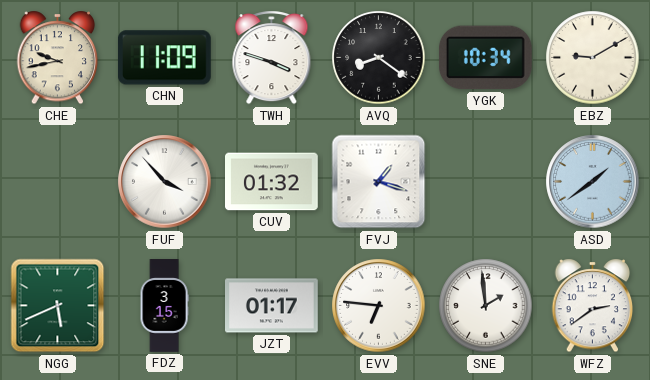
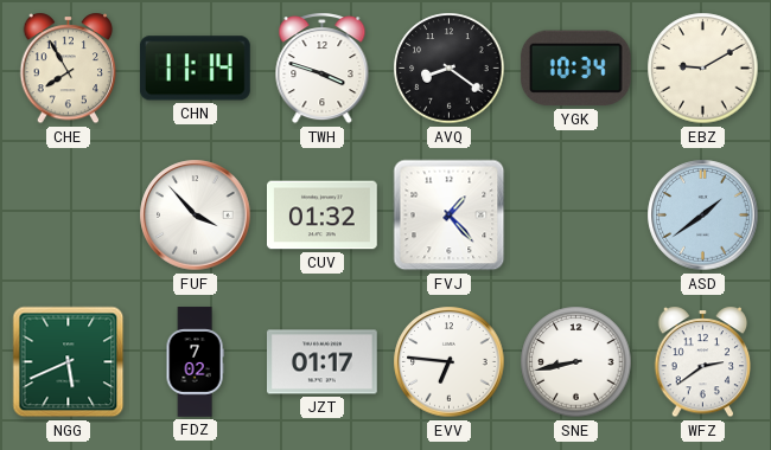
CHE: 9:43 -> 7:55 (69, 69)
CHN: 11:09 -> 11:14 (195, 69)
FVJ: 1:18 -> 1:23 (450, 216)
FDZ: 3:15 -> 7:02 (195, 362)
SNE: 1:59 -> 8:43 (576, 362)
